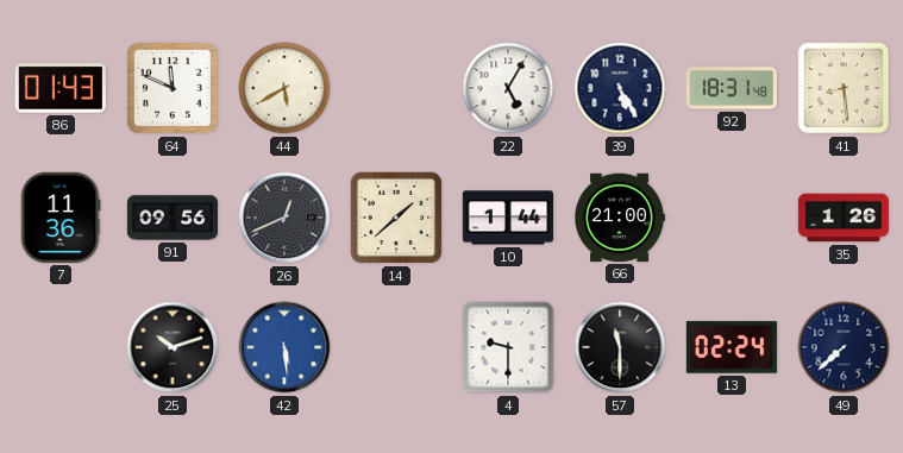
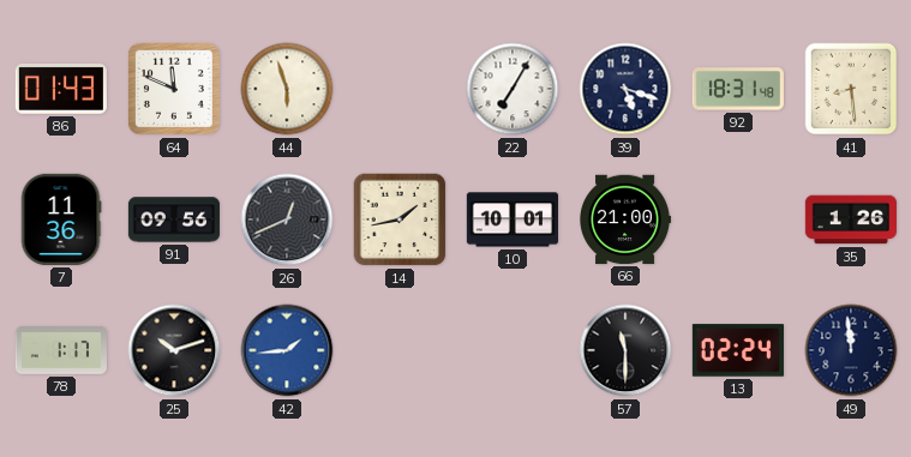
44: 5:40 -> 5:57 (287, 89)
22: 5:05 -> 7:05 (513, 89)
39: 5:25 -> 5:18 (625, 89)
14: 1:38 -> 1:43 (400, 220)
10: 1:44 -> 10:01 (511, 220)
78: none -> 1:17 (61, 351)
42: 5:29 -> 1:44 (287, 350)
4: 9:30 -> none (508, 347)
49: 7:38 -> 11:59 (851, 350)
